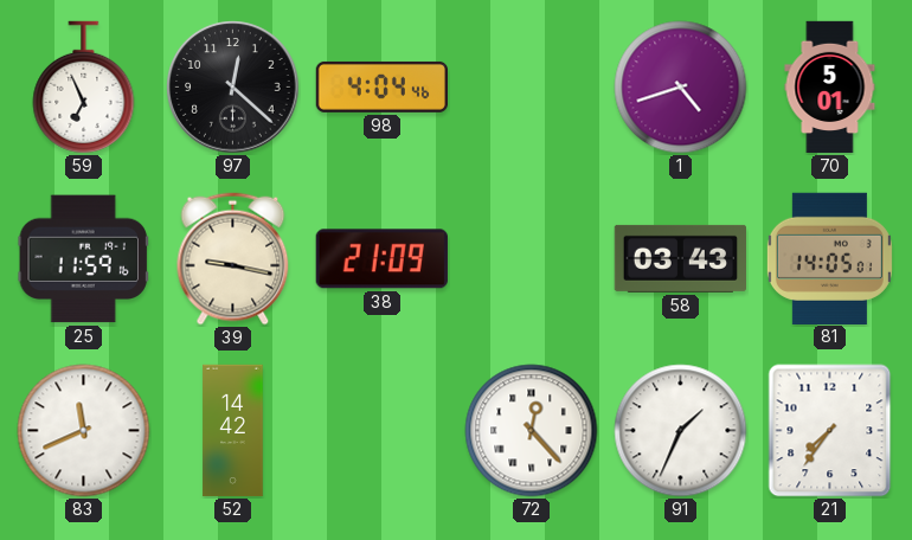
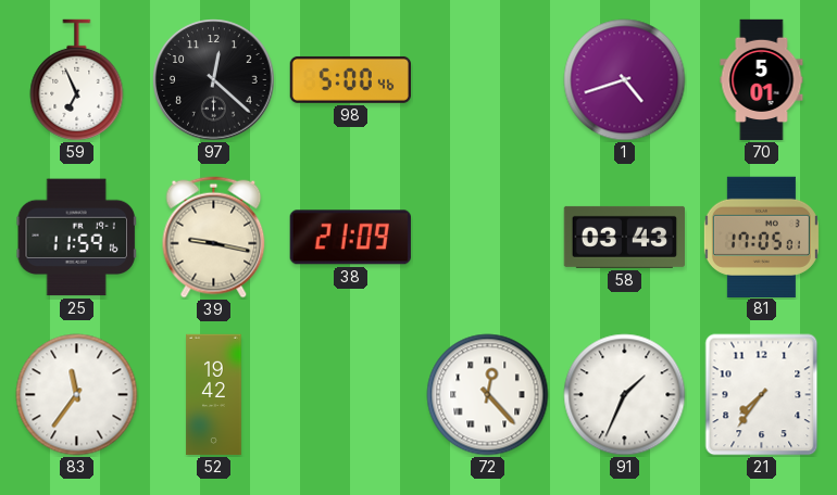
98: 4:04 -> 5:00 (350, 79)
81: 14:05 -> 17:05 (761, 237)
83: 11:41 -> 11:36 (77, 395)
52: 14:42 -> 19:42 (214, 395)
